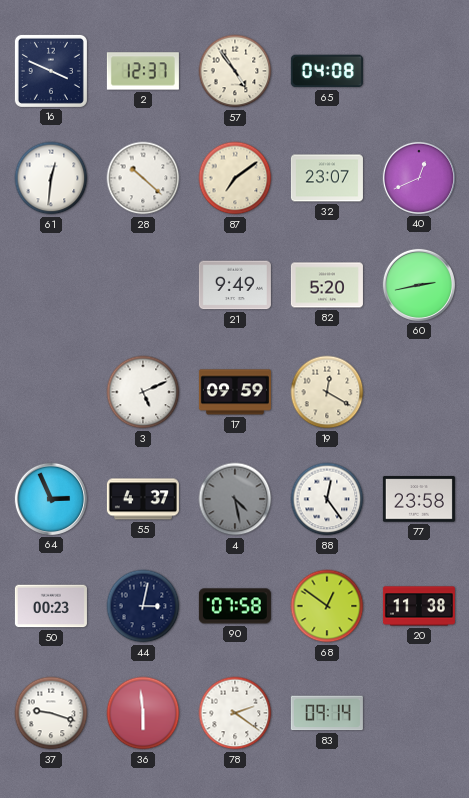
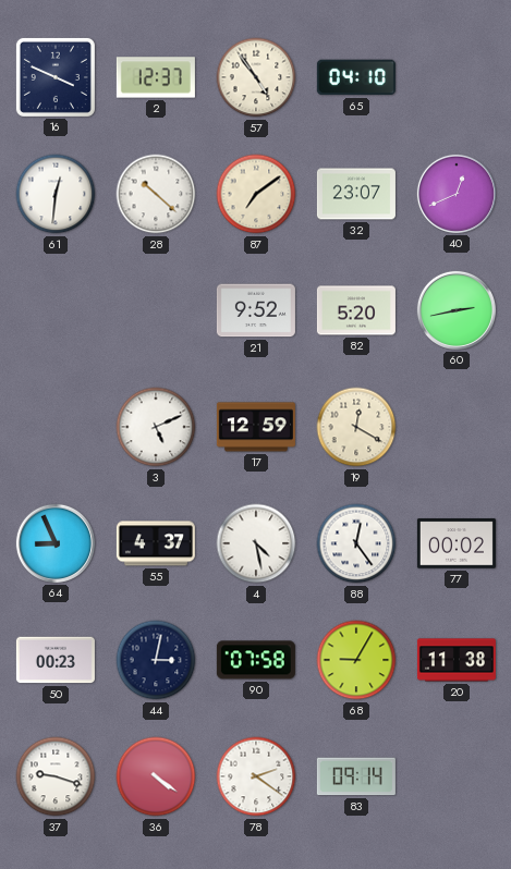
65: 04:08 -> 04:10 (356, 77)
21: 9:49 -> 9:52 (256, 310)
17: 09:59 -> 12:59 (256, 427)
64: 2:56 -> 8:56 (56, 543)
4 dial: grey -> white (256, 543)
77: 23:58 -> 00:02 (457, 543)
68: 12:51 -> 9:05 (356, 660)
36: 5:59 -> 4:21 (156, 776)
